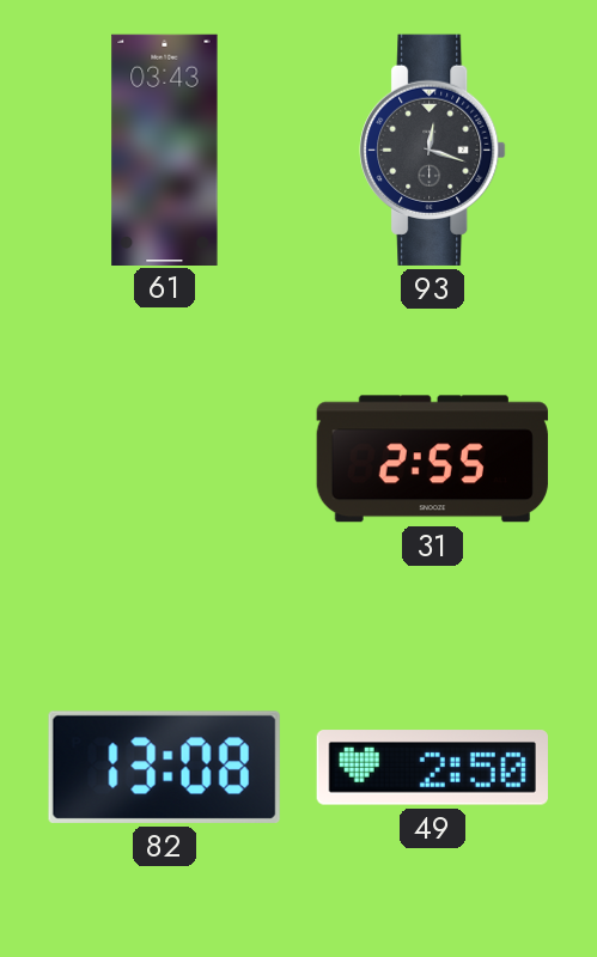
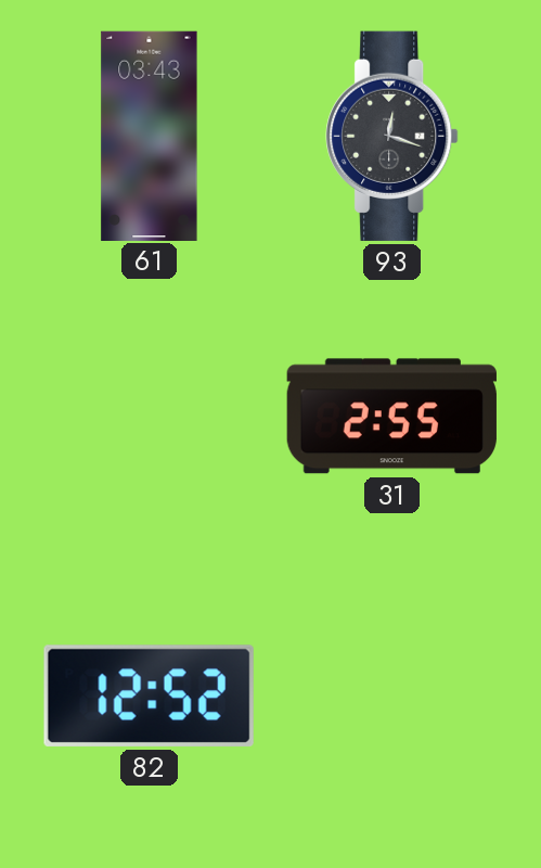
82: 13:08 -> 12:52 (149, 695)
49: 2:50 -> none (432, 768)
